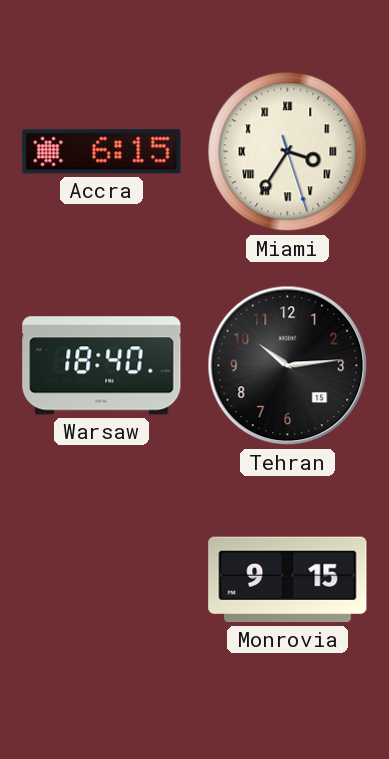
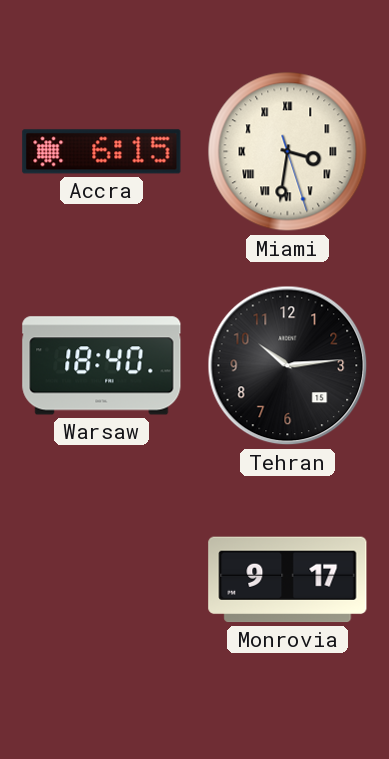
Miami: 3:35 -> 3:31 (288, 152)
Monrovia: 9:15 -> 9:17 (288, 580)
